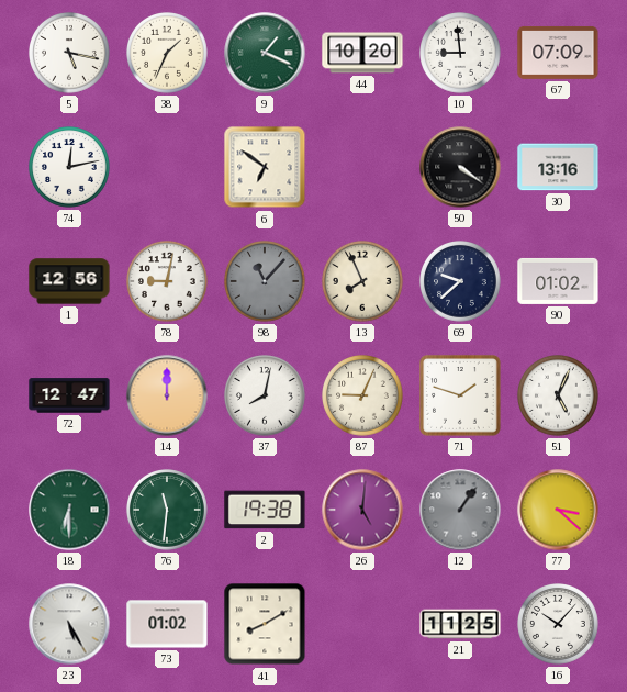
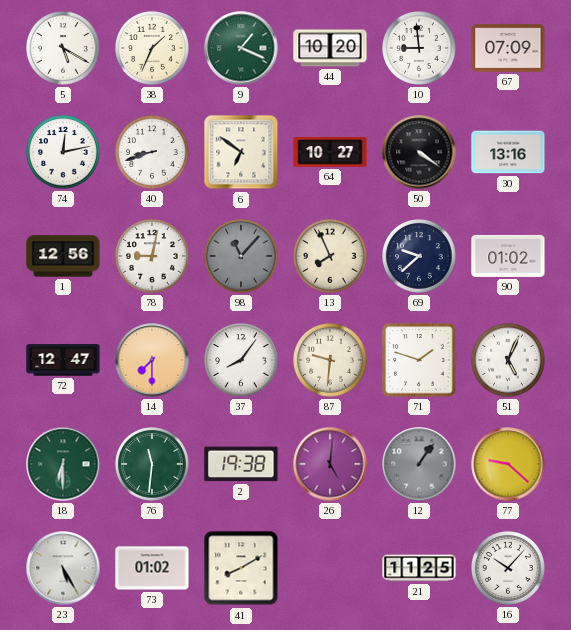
5: 5:17 -> 5:20 (64, 49)
40: none -> 8:42 (153, 153)
64: none -> 10:27 (330, 152)
14: 12:00 -> 7:30 (152, 360)
37: 8:02 -> 8:06 (242, 361)
87: 9:04 -> 9:31 (331, 361)
77: 3:22 -> 9:22 (508, 464)
